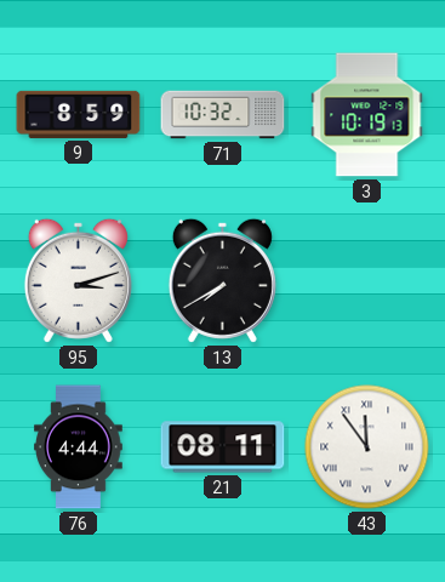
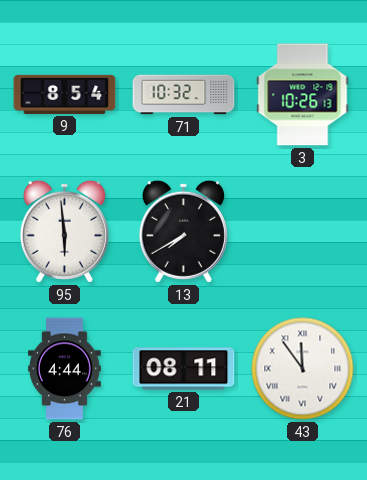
9: 8:59 -> 8:54 (65, 94)
3: 10:19 -> 10:26 (303, 95)
95: 3:12 -> 5:59 (64, 231)
